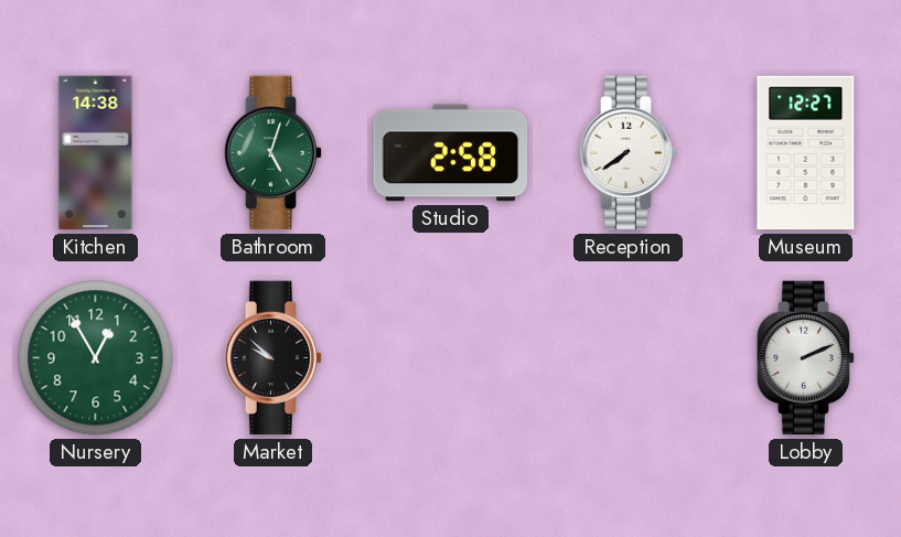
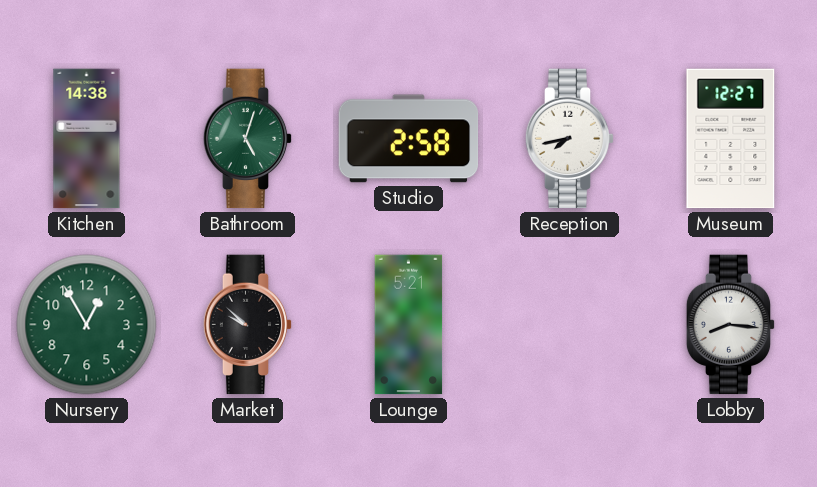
Reception: 7:39 -> 7:43 (570, 139)
Lounge: none -> 5:21 (409, 325)
Lobby: 2:11 -> 8:16 (731, 325)
